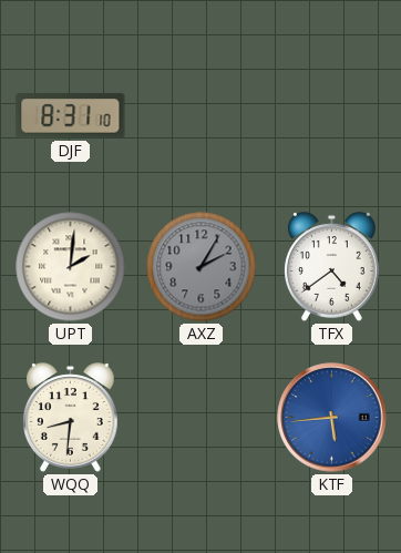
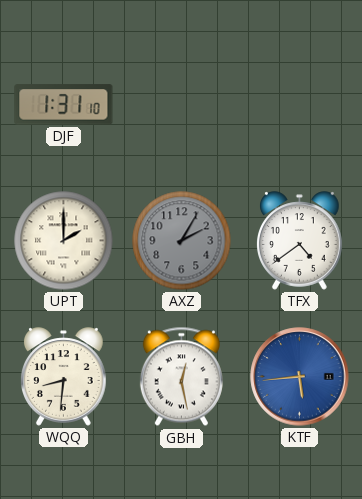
DJF: 8:31 -> 1:31 (64, 105)
UPT: 2:01 -> 2:00 (64, 241)
GBH: none -> 12:28 (181, 377)
